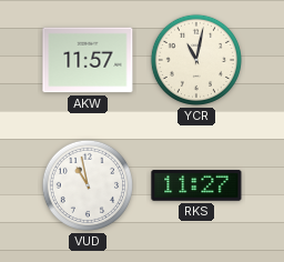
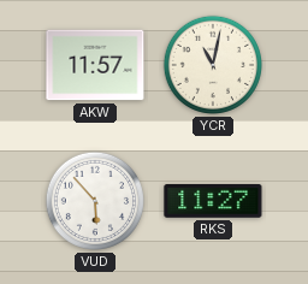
VUD: 10:58 -> 5:53 (95, 201)
